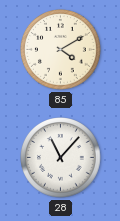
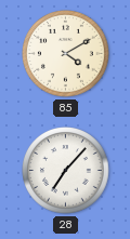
28: 11:07 -> 7:07 (66, 171)
